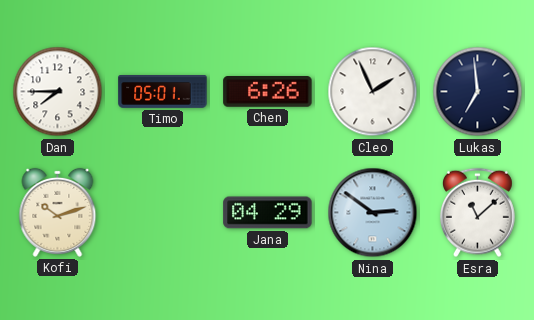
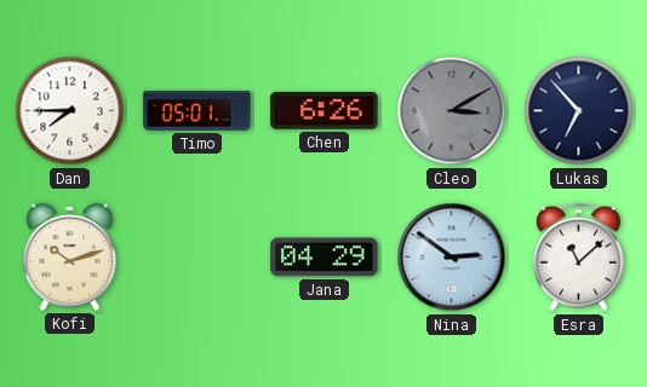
Cleo: 1:56 -> 3:10 (452, 111)
Cleo dial: white -> grey (452, 111)
Lukas: 6:59 -> 6:53 (579, 111)
